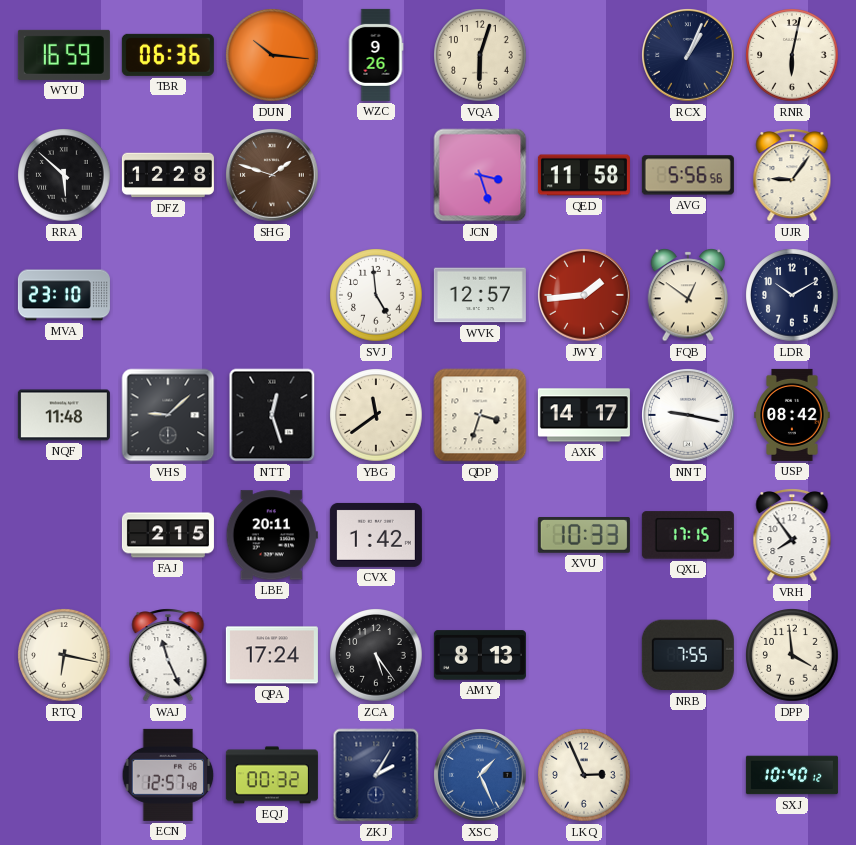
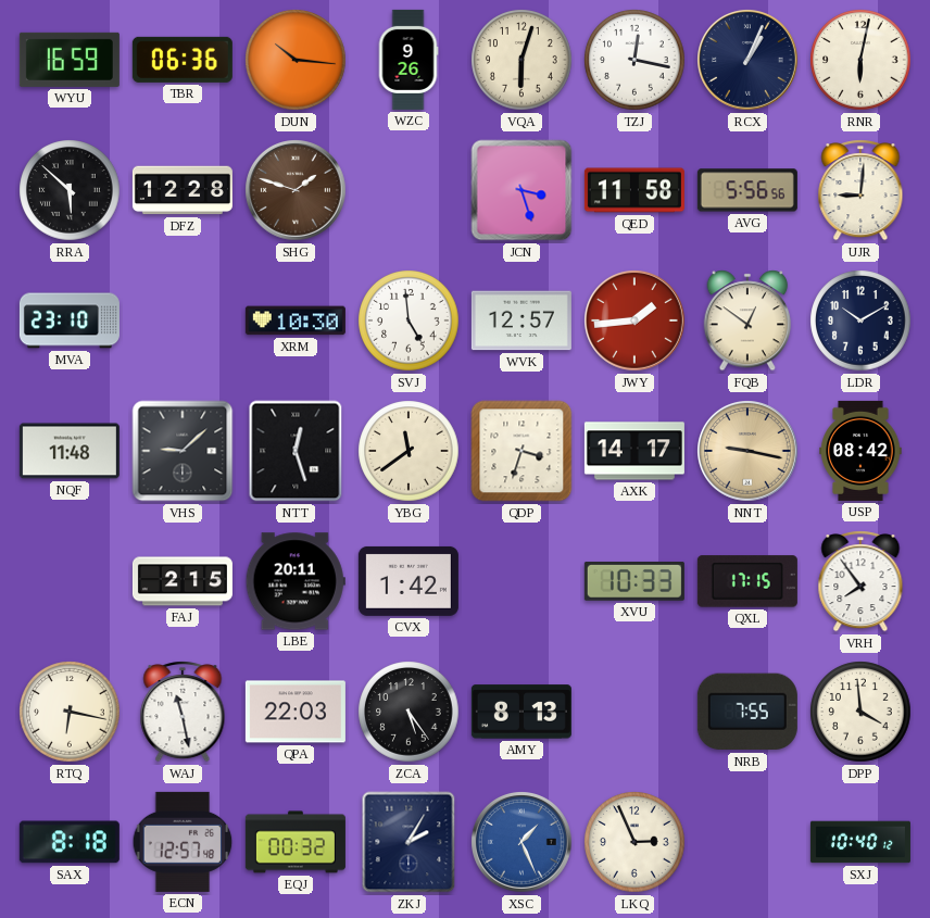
TZJ: none -> 12:17 (634, 60)
UJR: 9:06 -> 9:01 (860, 190)
XRM: none -> 10:30 (296, 320)
NNT dial: white -> champagne (749, 452)
WAJ: 11:26 -> 11:28 (183, 712)
QPA: 17:24 -> 22:03 (296, 712)
SAX: none -> 8:18 (70, 842)
